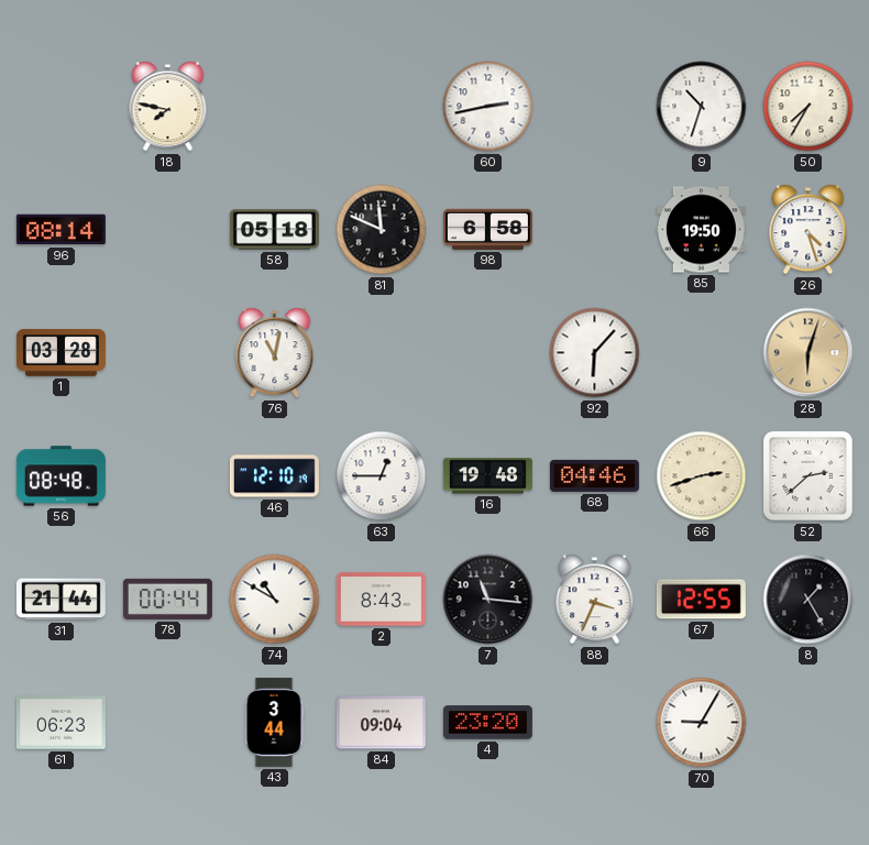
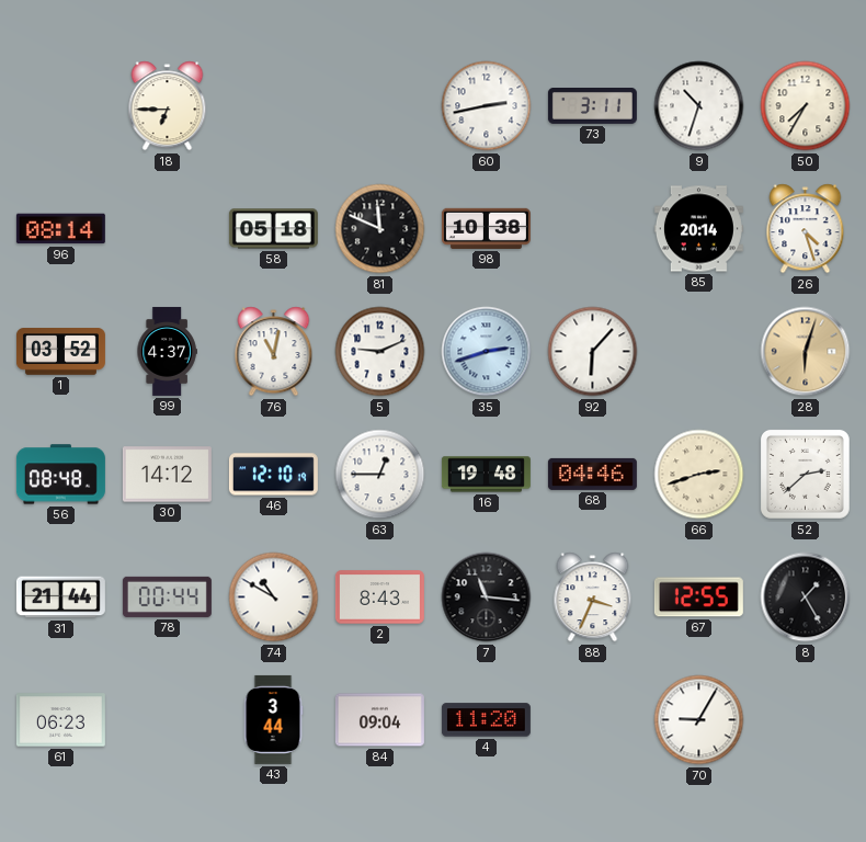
18: 7:47 -> 6:45 (168, 106)
73: none -> 3:11 (592, 106)
98: 6:58 -> 10:38 (486, 228)
85: 19:50 -> 20:14 (698, 229)
1: 03:28 -> 03:52 (60, 352)
99: none -> 4:37 (167, 351)
5: none -> 9:11 (380, 352)
35: none -> 2:42 (487, 352)
30: none -> 14:12 (167, 475)
4: 23:20 -> 11:20 (486, 720)
